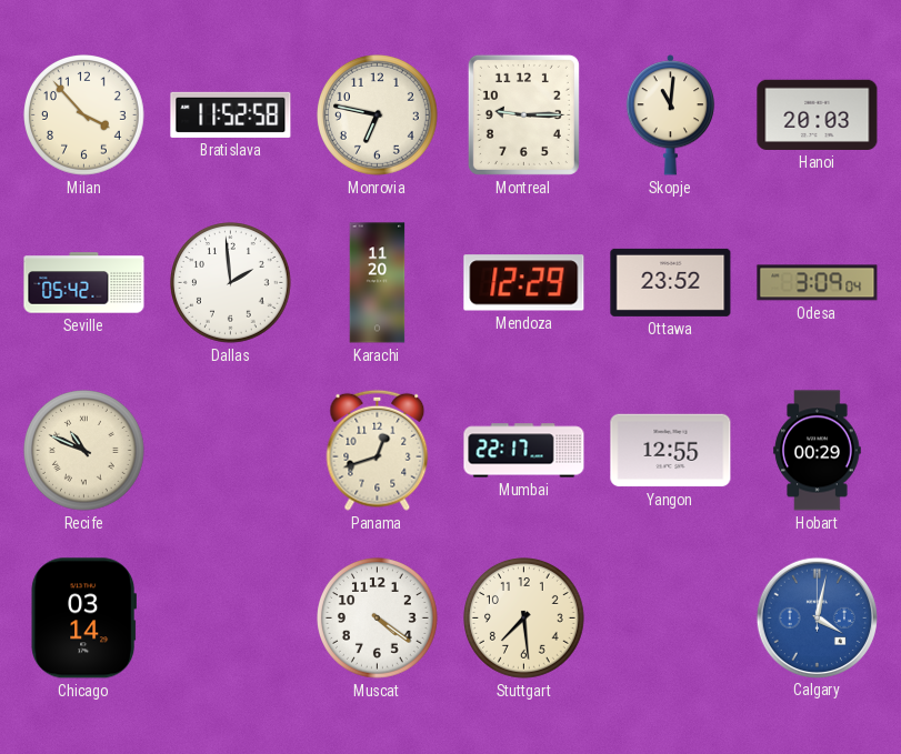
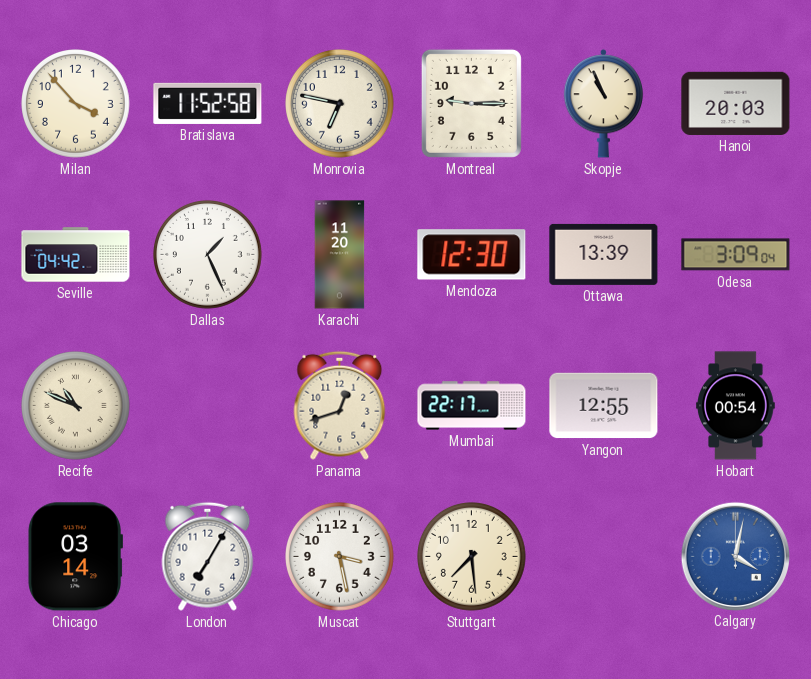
Skopje: 11:01 -> 10:56 (604, 104)
Seville: 05:42 -> 04:42 (76, 255)
Dallas: 1:59 -> 1:26 (208, 255)
Mendoza: 12:29 -> 12:30 (472, 255)
Ottawa: 23:52 -> 13:39 (604, 254)
Hobart: 00:29 -> 00:54 (736, 406)
London: none -> 7:05 (208, 556)
Muscat: 4:21 -> 3:28 (340, 557)
